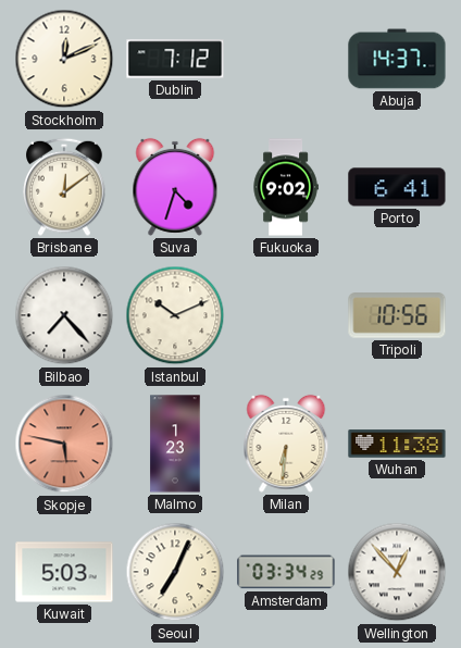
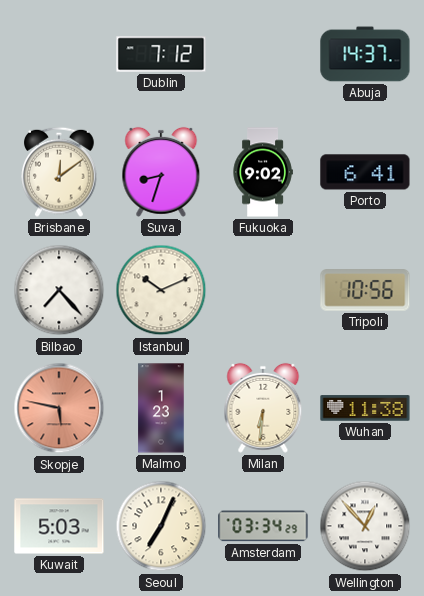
Stockholm: 12:11 -> none (64, 59)
Suva: 4:33 -> 8:33 (161, 172)
